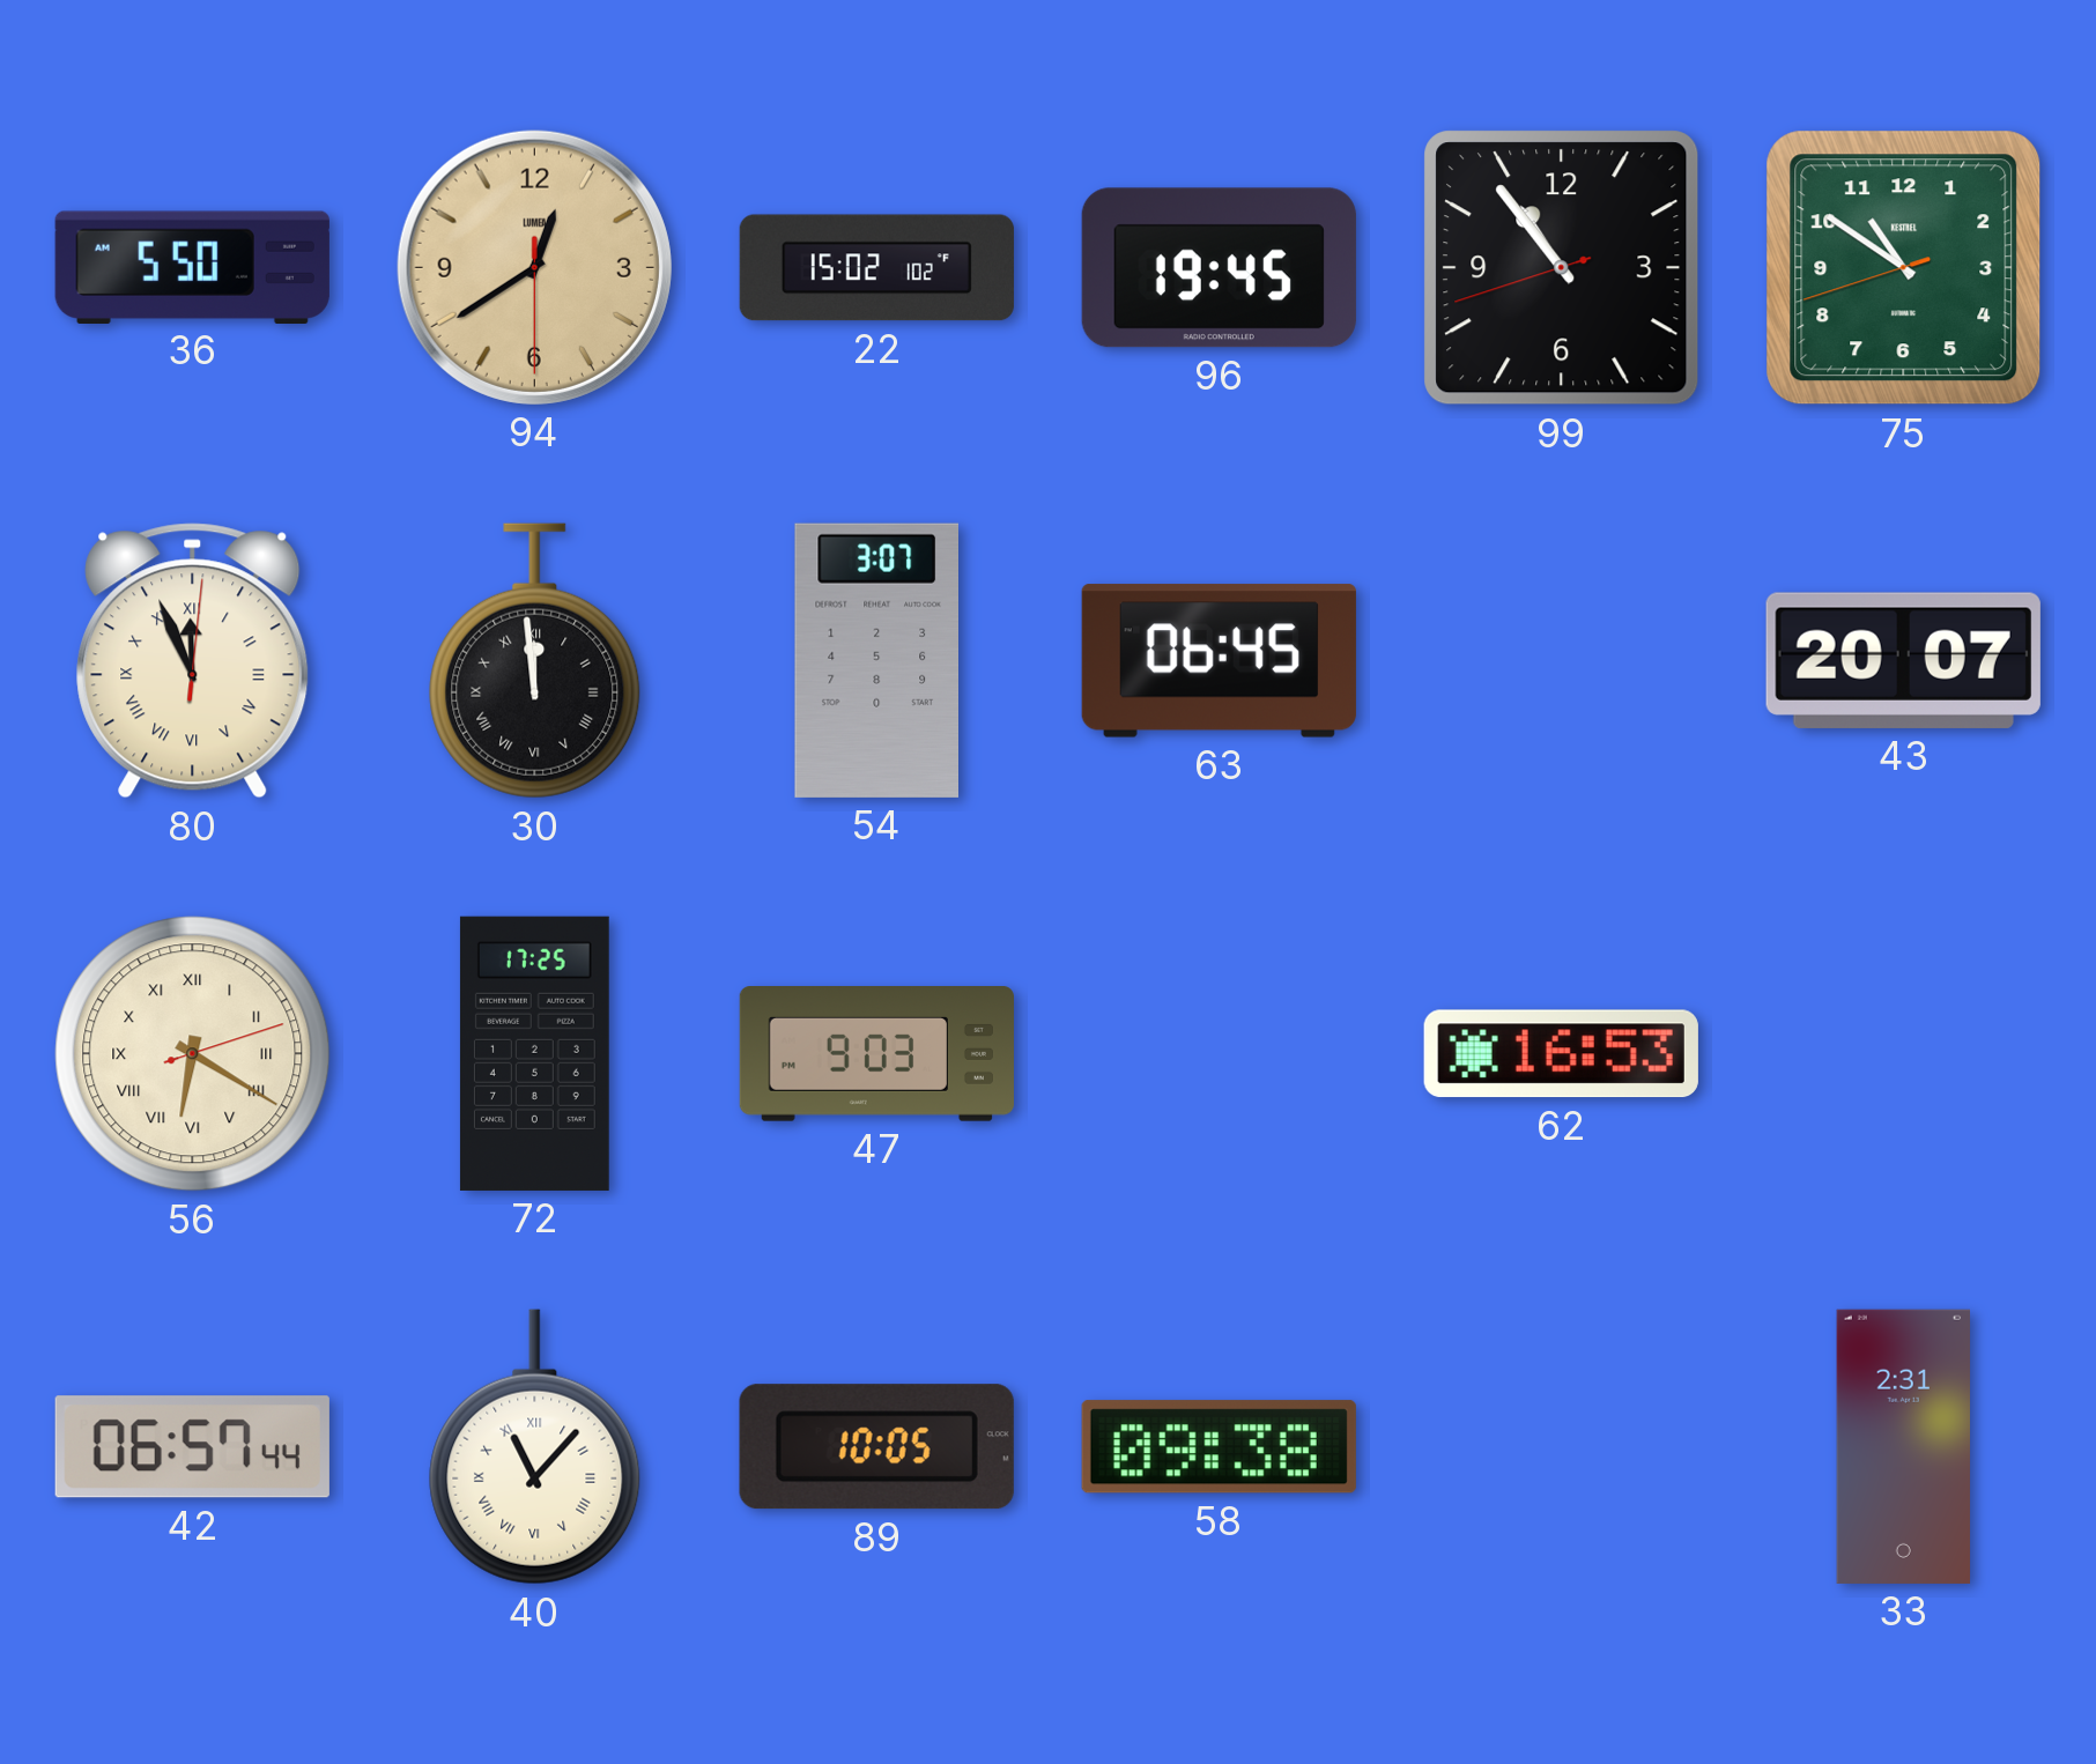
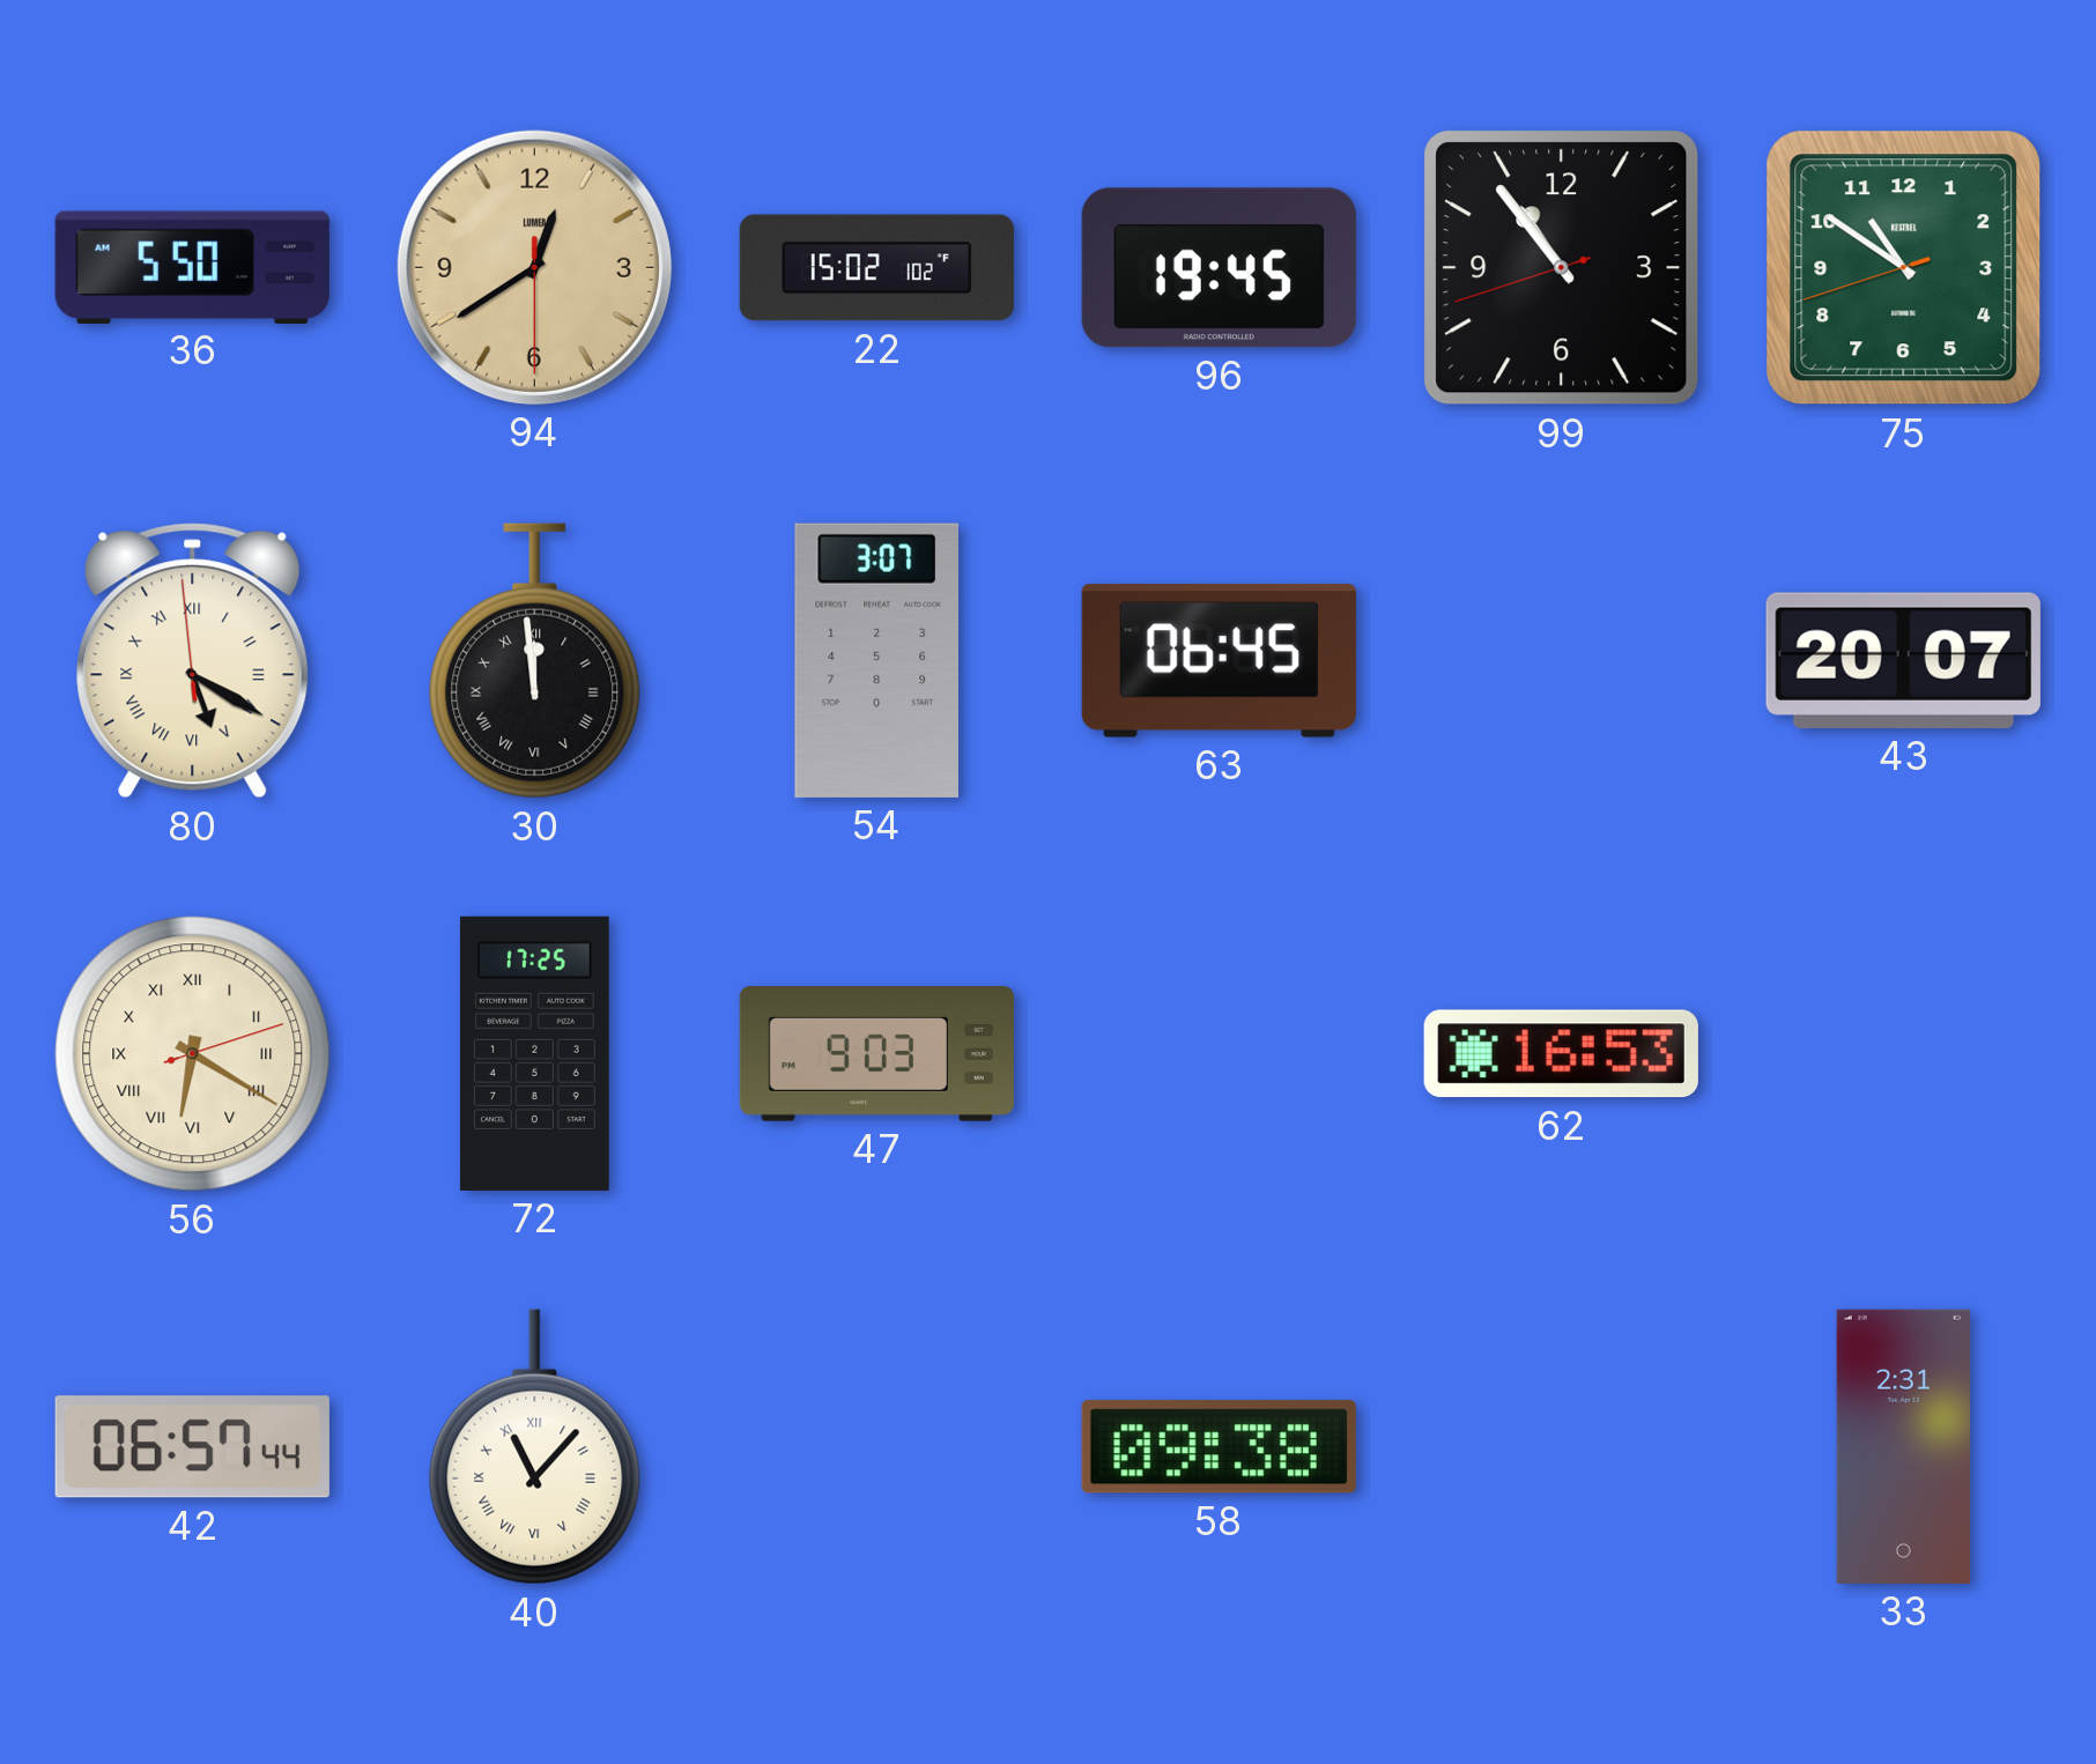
80: 11:56 -> 5:19 (193, 661)
89: 10:05 -> none (876, 1447)
